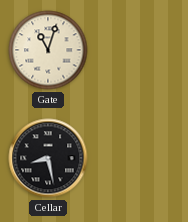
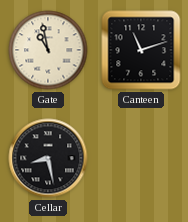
Gate: 11:03 -> 10:58 (48, 50)
Canteen: none -> 11:12 (141, 50)
